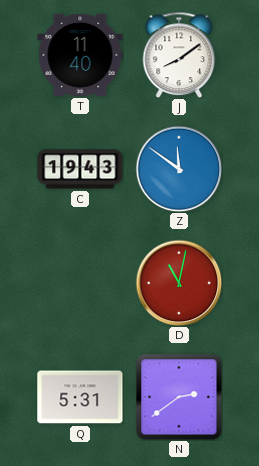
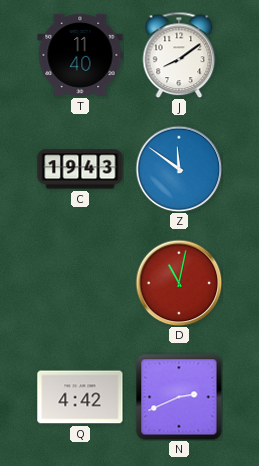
Q: 5:31 -> 4:42 (80, 397)
N: 2:39 -> 2:41 (179, 397)
